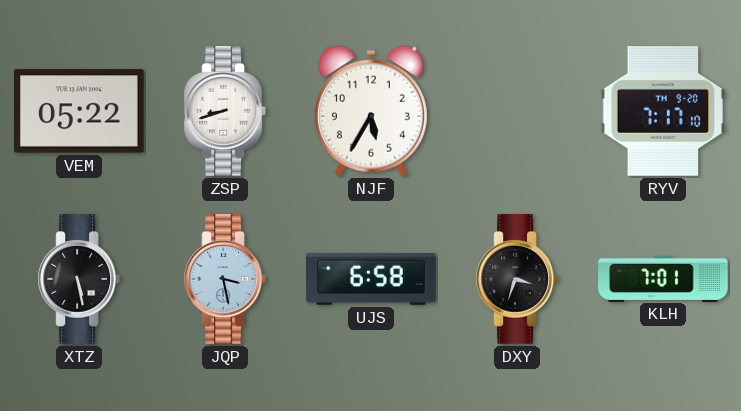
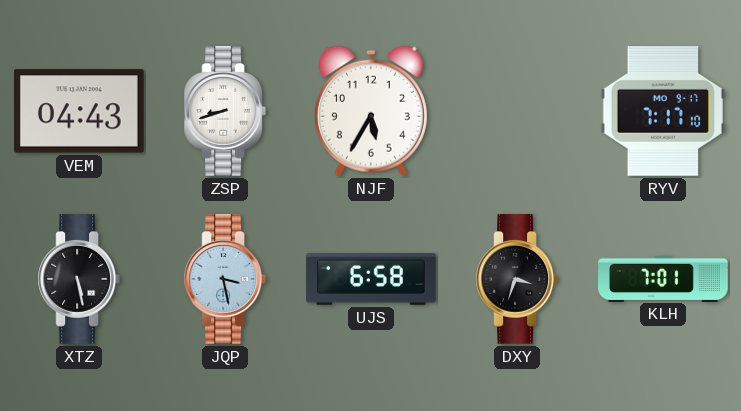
VEM: 05:22 -> 04:43 (80, 111)
RYV date: TH 9-20 -> MO 9-17 (662, 112)
